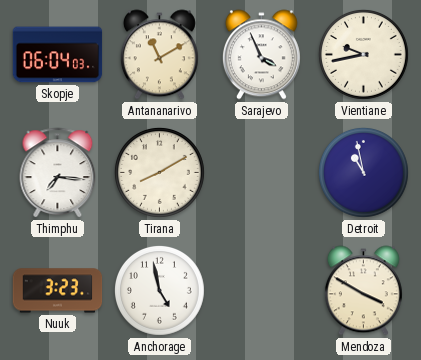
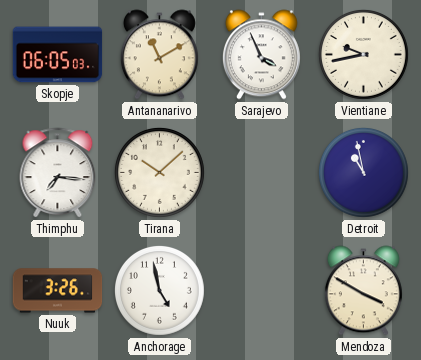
Skopje: 06:04 -> 06:05 (58, 55)
Tirana: 8:10 -> 10:08 (159, 172)
Nuuk: 3:23 -> 3:26 (58, 291)
